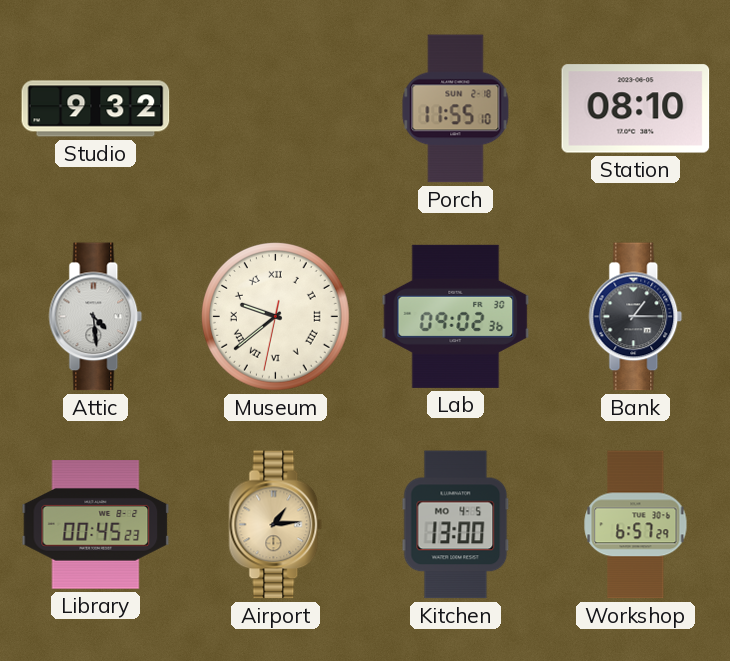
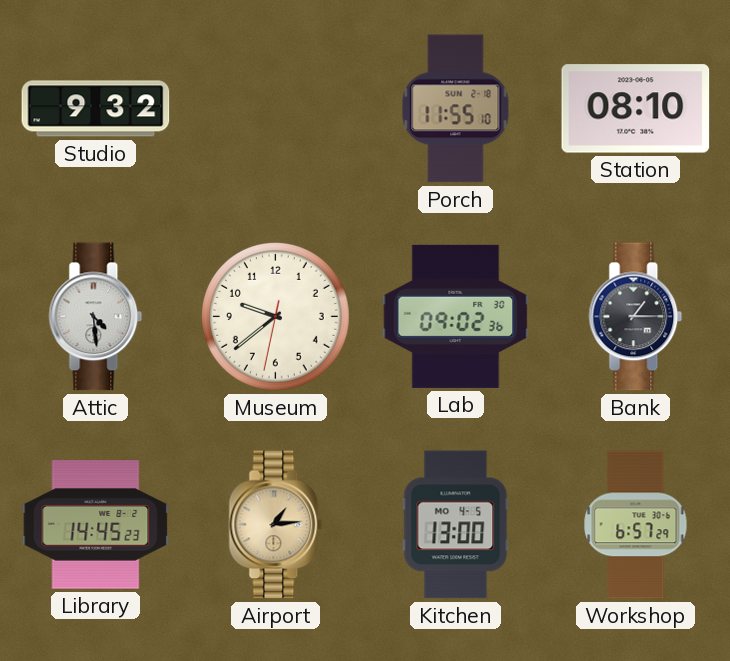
Museum numerals: Roman -> Arabic (275, 316)
Library: 00:45 -> 14:45 (96, 525)
